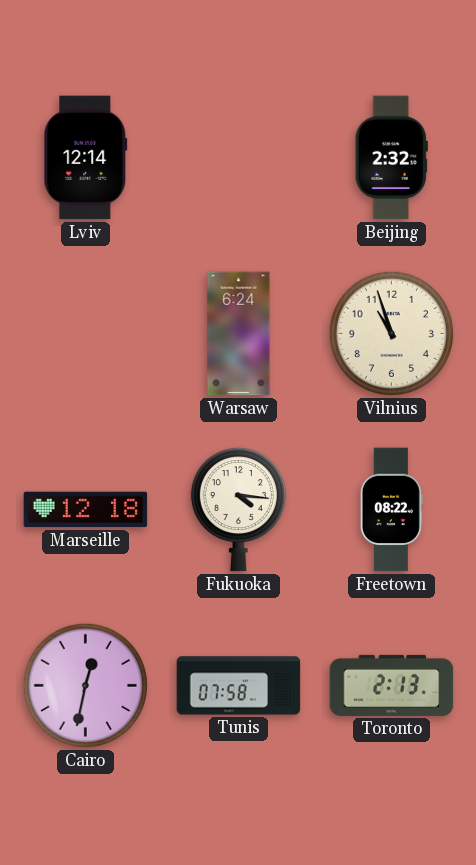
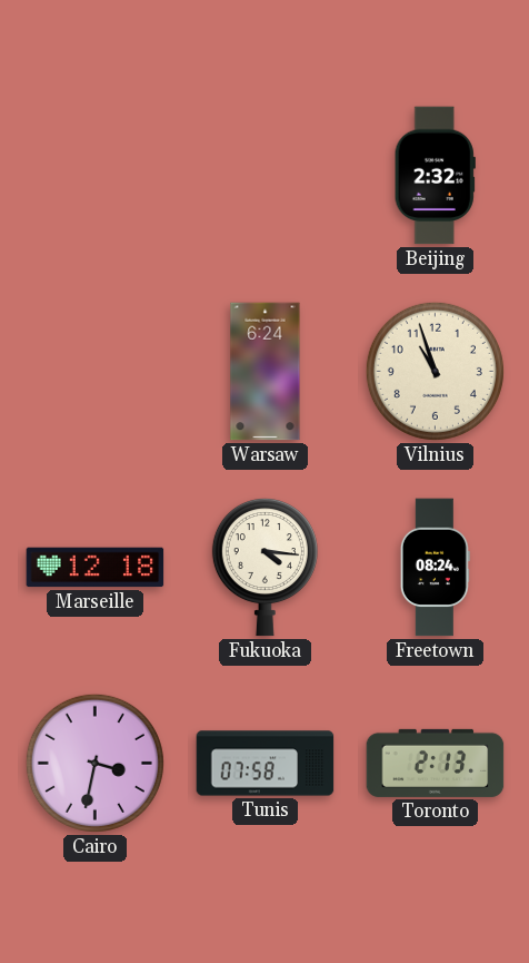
Lviv: 12:14 -> none (86, 158)
Freetown: 08:22 -> 08:24 (435, 568)
Cairo: 12:32 -> 3:32 (94, 763)
